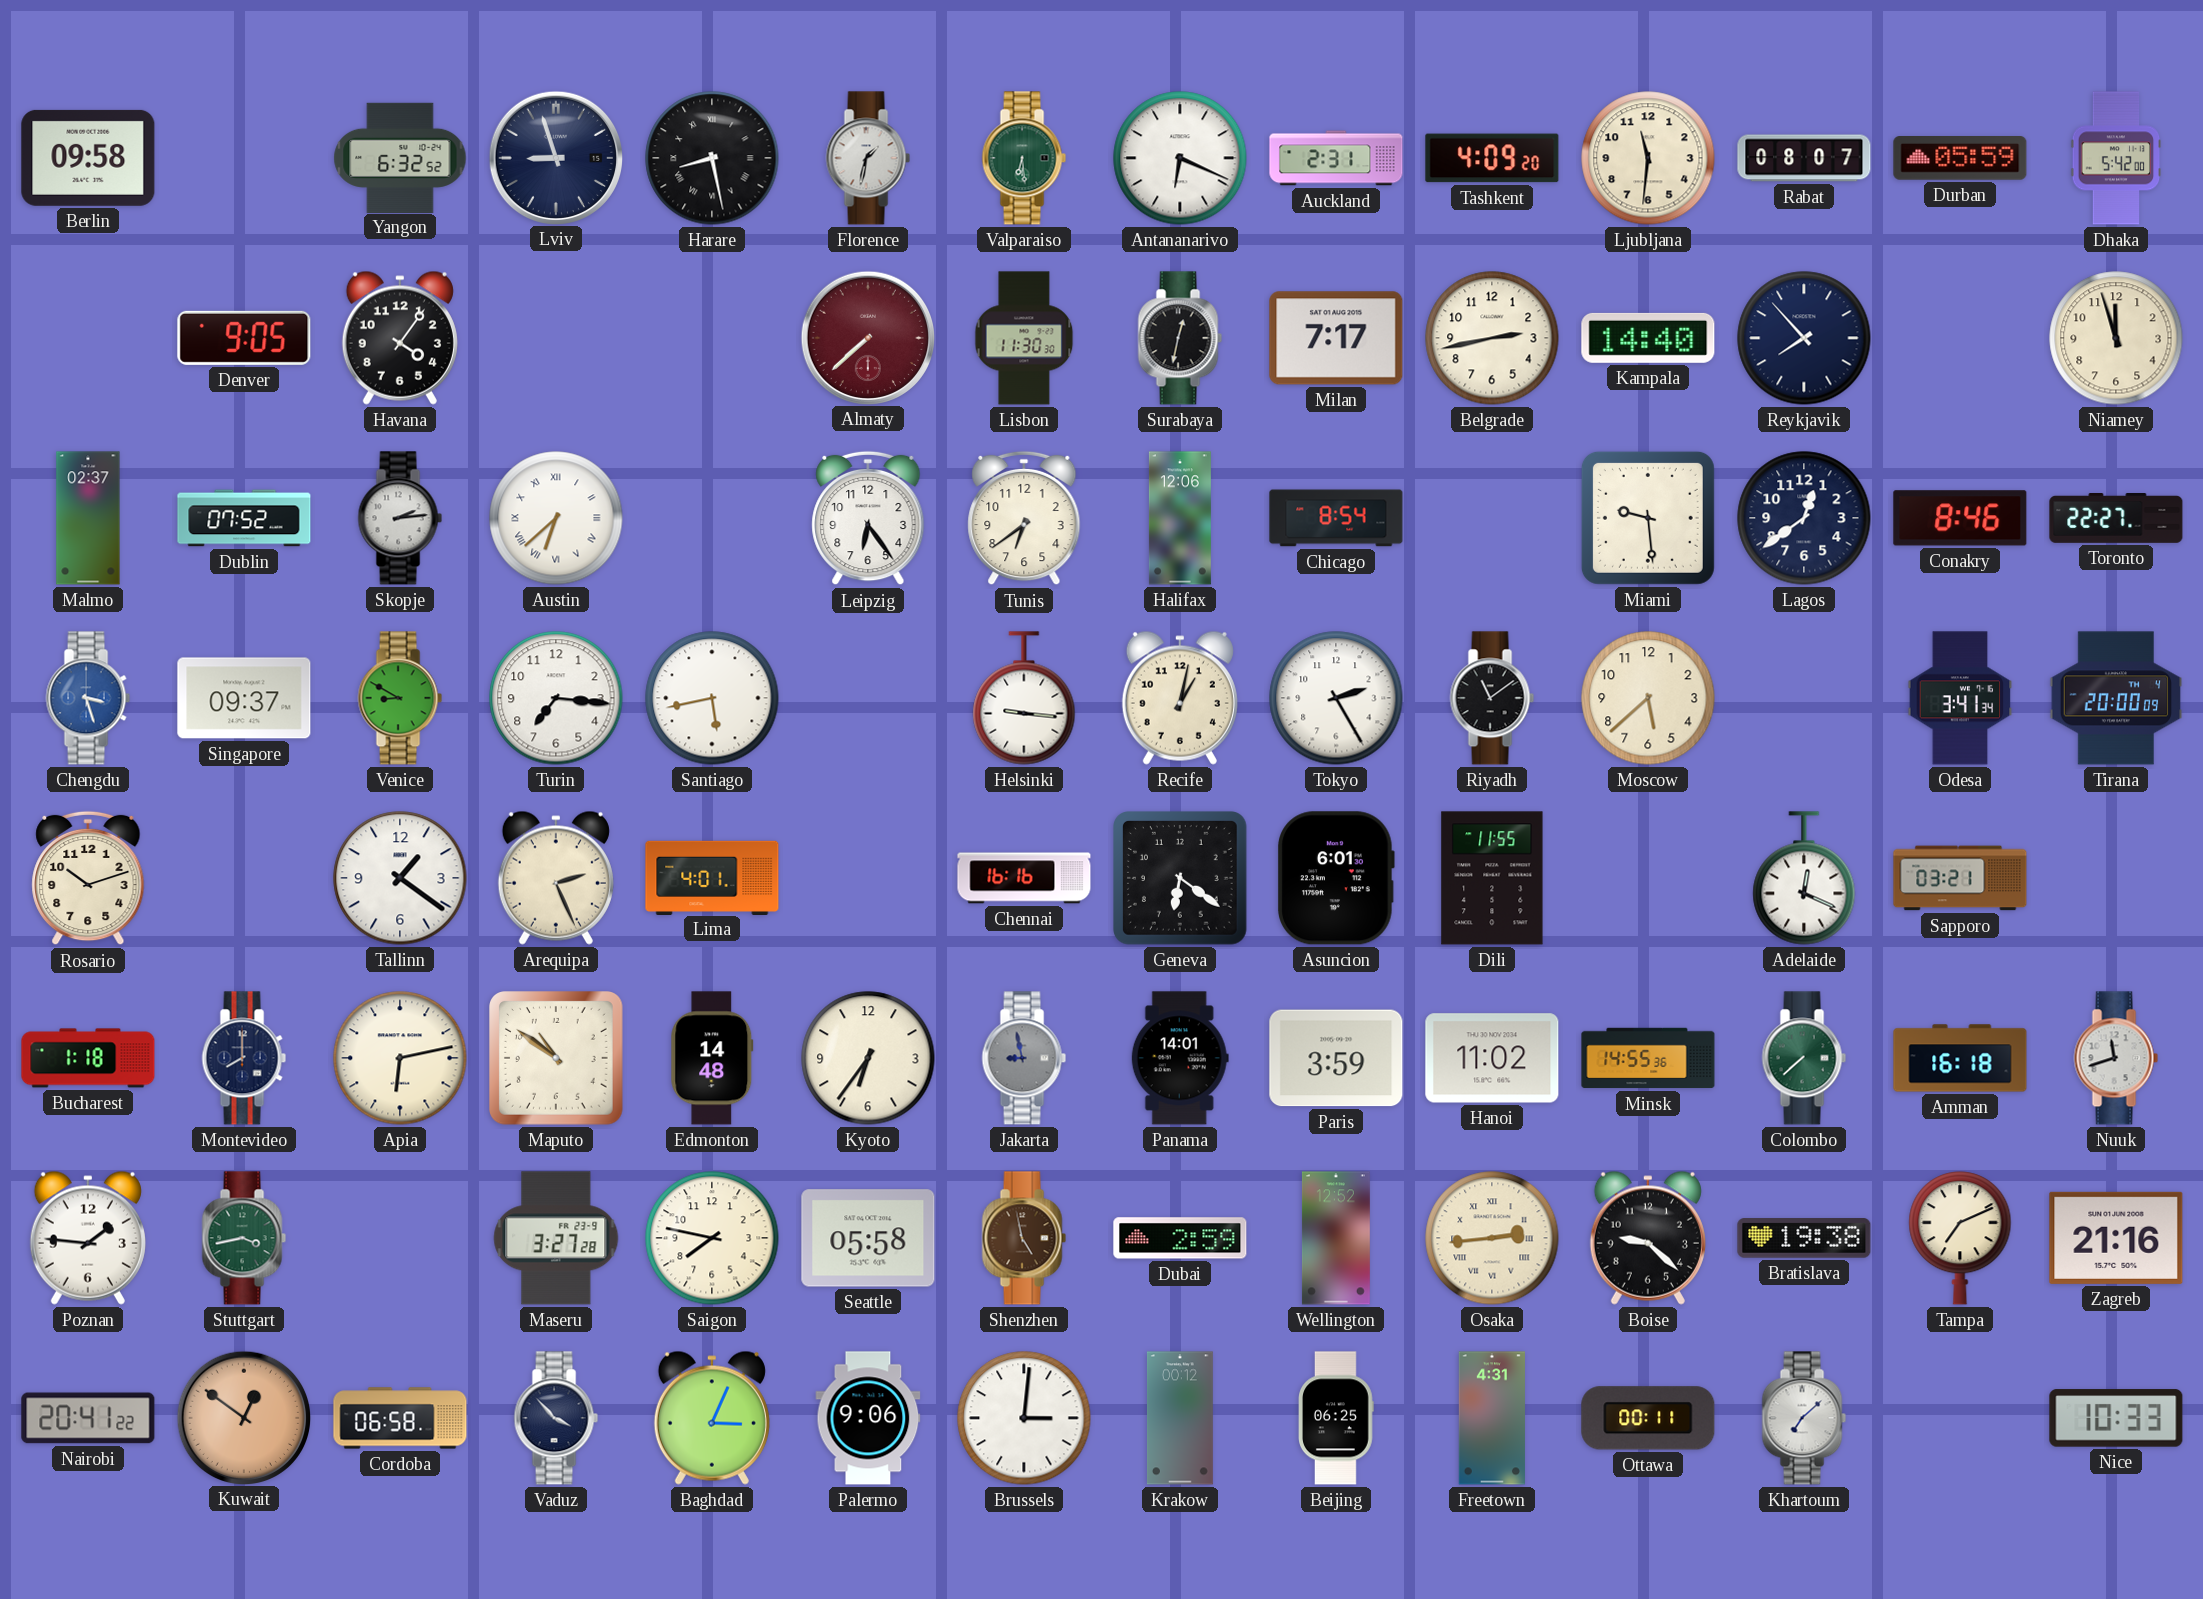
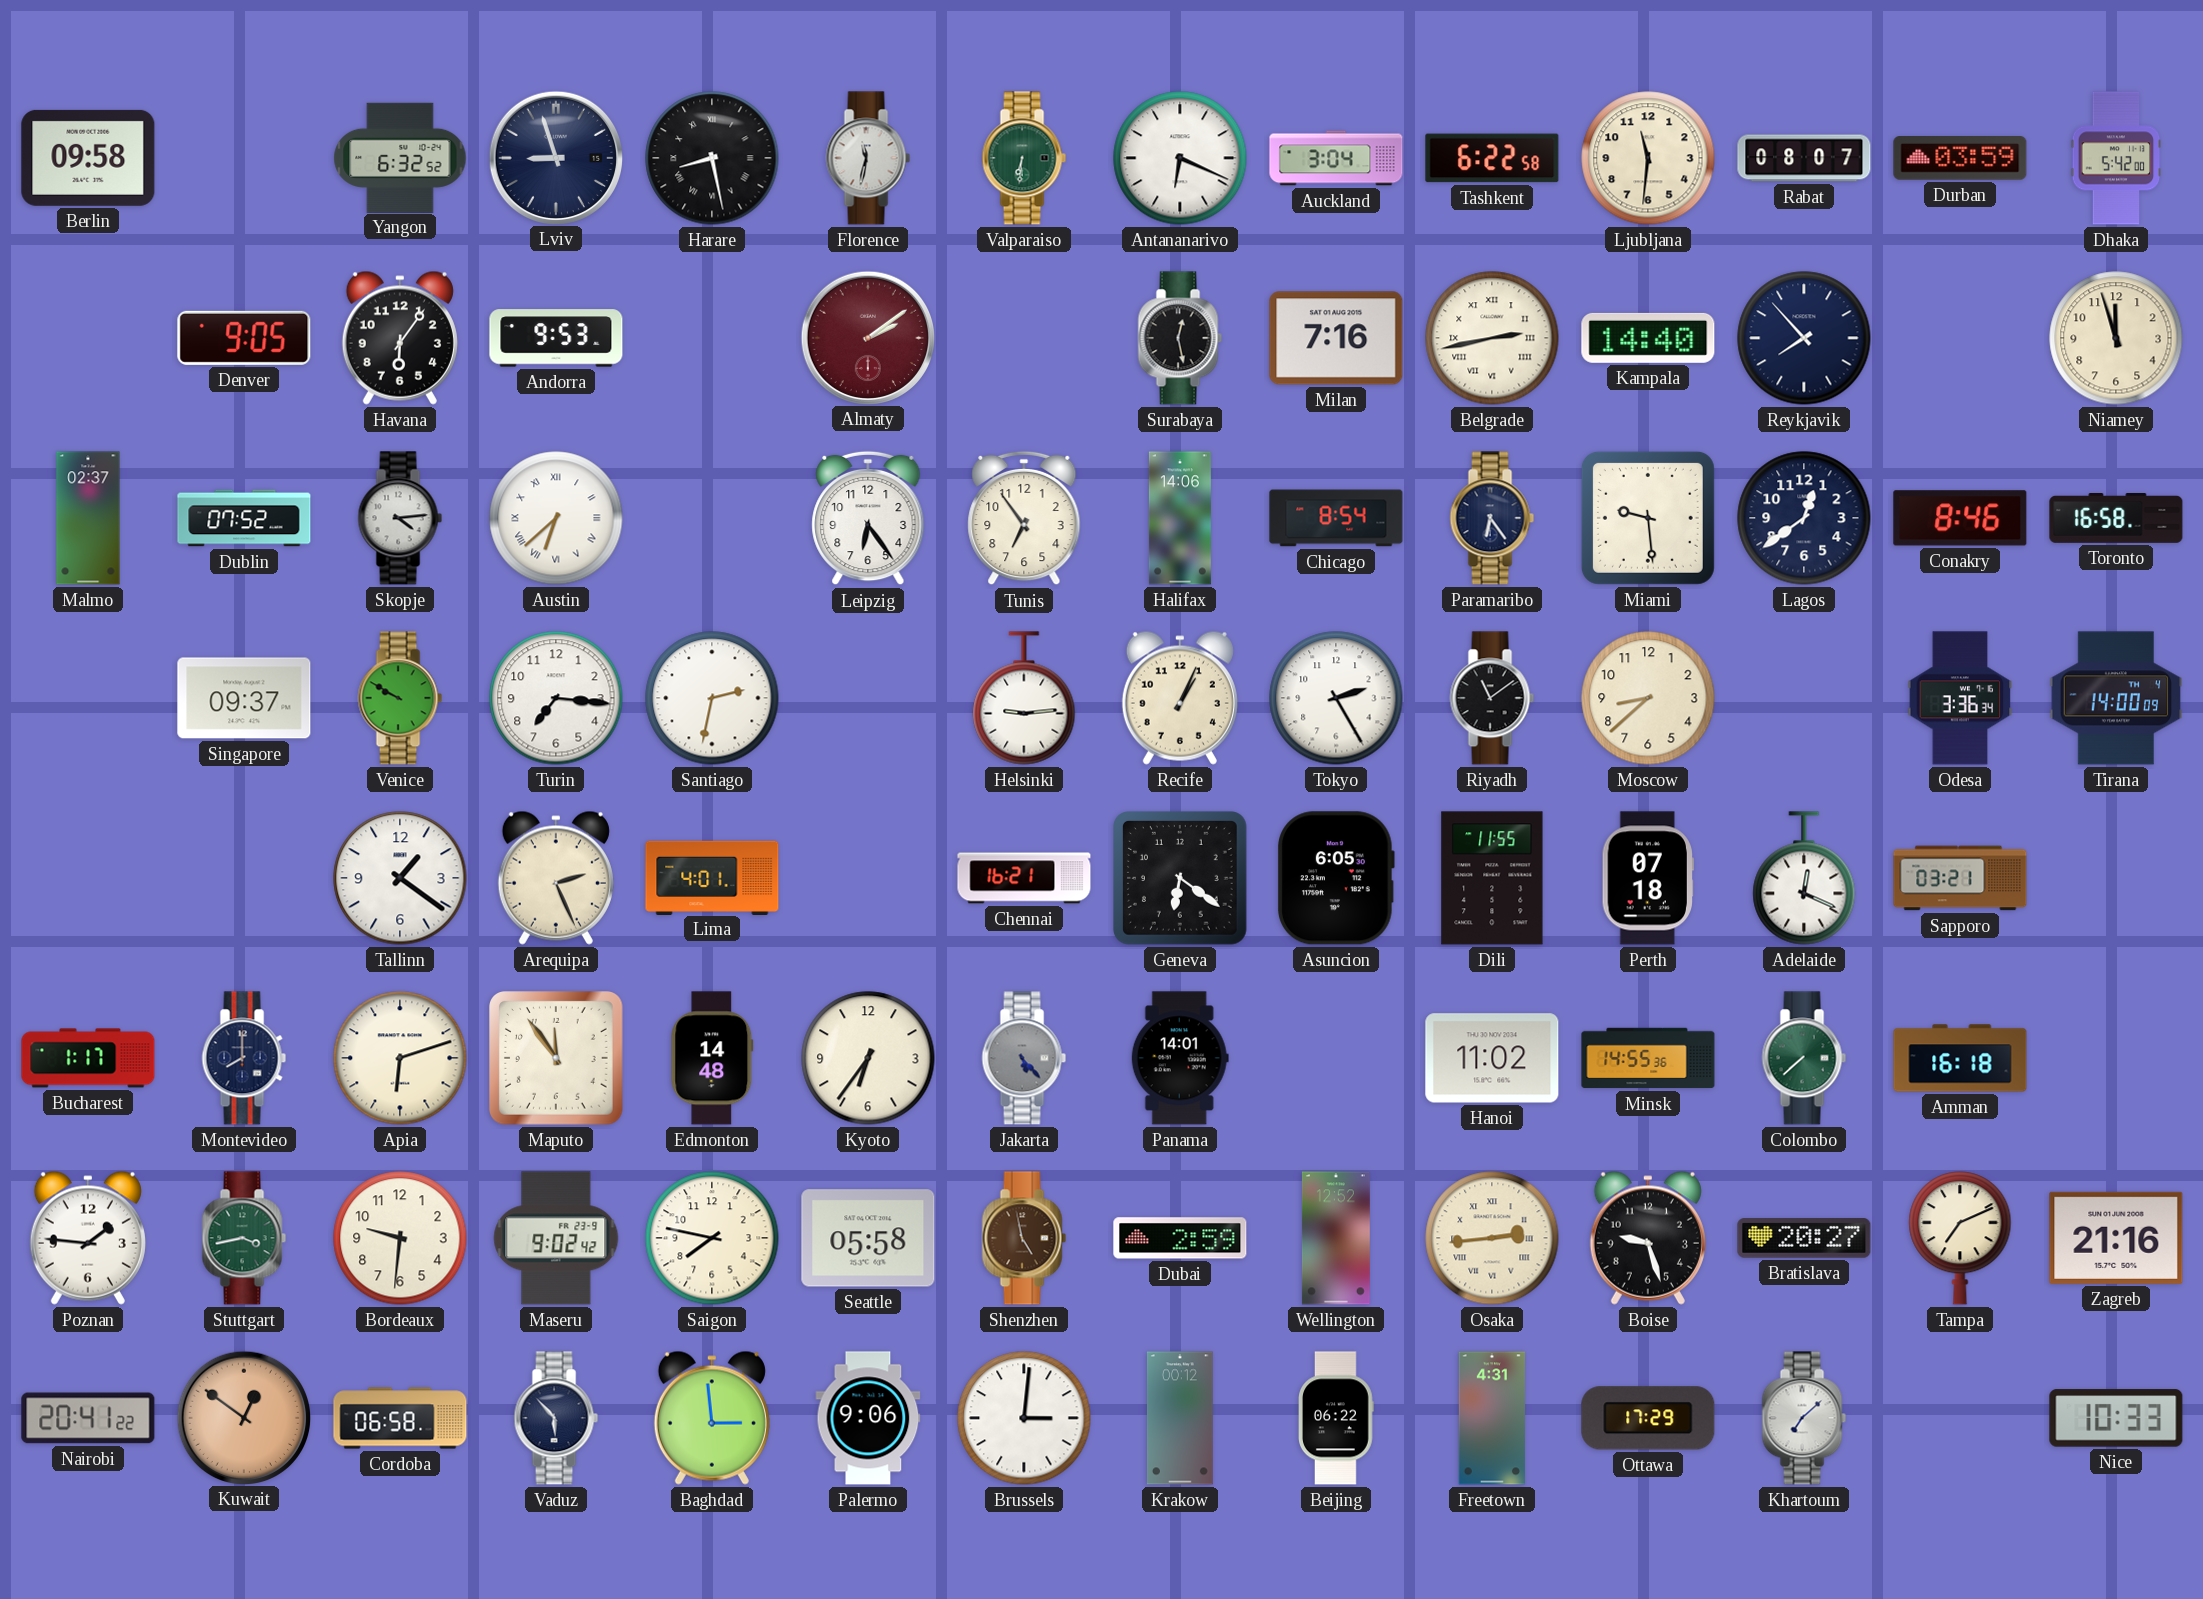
Florence: 1:32 -> 11:32 (868, 158)
Valparaiso: 6:29 -> 6:31 (1024, 158)
Auckland: 2:31 -> 3:04 (1336, 158)
Tashkent: 4:09 -> 6:22 (1492, 158)
Durban: 05:59 -> 03:59 (1960, 158)
Havana: 4:06 -> 6:06 (400, 338)
Andorra: none -> 9:53 (556, 338)
Almaty: 7:38 -> 2:09 (867, 337)
Lisbon: 11:30 -> none (1024, 338)
Surabaya: 12:32 -> 12:28 (1180, 338)
Milan: 7:17 -> 7:16 (1336, 338)
Belgrade numerals: Arabic -> Roman (1492, 338)
Skopje: 2:14 -> 4:14 (400, 518)
Tunis: 6:39 -> 6:54 (1024, 518)
Halifax: 12:06 -> 14:06 (1180, 518)
Paramaribo: none -> 6:24 (1492, 518)
Toronto: 22:27 -> 16:58 (2116, 519)
Chengdu: 3:27 -> none (88, 698)
Venice: 8:50 -> 9:50 (400, 698)
Santiago: 5:43 -> 2:32 (712, 698)
Helsinki: 9:16 -> 9:14 (1024, 698)
Recife: 1:02 -> 1:04 (1180, 698)
Moscow: 5:38 -> 8:38 (1648, 698)
Odesa: 3:41 -> 3:36 (1960, 698)
Tirana: 20:00 -> 14:00 (2116, 698)
Rosario: 10:12 -> none (88, 878)
Chennai: 16:16 -> 16:21 (1024, 878)
Asuncion: 6:01 -> 6:05 (1336, 878)
Perth: none -> 07:18 (1648, 878)
Bucharest: 1:18 -> 1:17 (88, 1058)
Apia: 6:13 -> 6:12 (400, 1058)
Maputo: 10:51 -> 11:54 (557, 1059)
Jakarta: 8:58 -> 5:23 (1024, 1058)
Paris: 3:59 -> none (1336, 1058)
Nuuk: 11:42 -> none (2116, 1058)
Bordeaux: none -> 9:31 (400, 1238)
Maseru: 3:27 -> 9:02 (556, 1238)
Boise: 9:22 -> 9:27 (1648, 1238)
Bratislava: 19:38 -> 20:27 (1804, 1238)
Vaduz: 3:53 -> 5:53 (556, 1418)
Baghdad: 3:04 -> 2:59 (712, 1418)
Beijing: 06:25 -> 06:22 (1337, 1418)
Ottawa: 00:11 -> 17:29 (1648, 1418)
